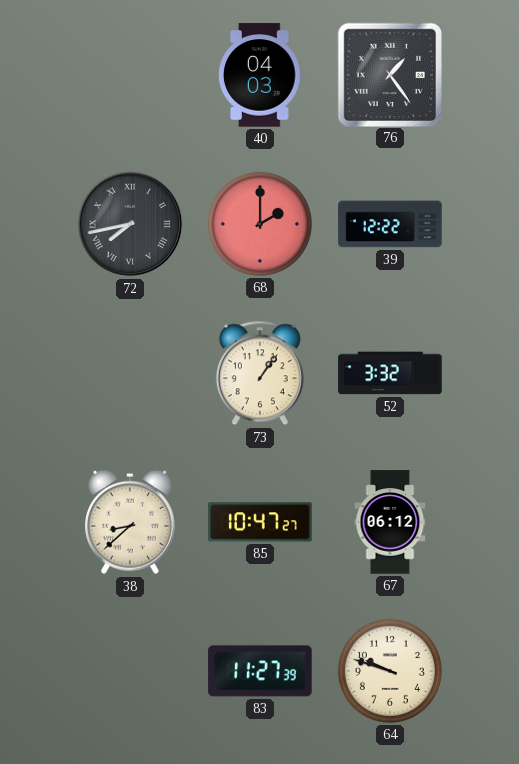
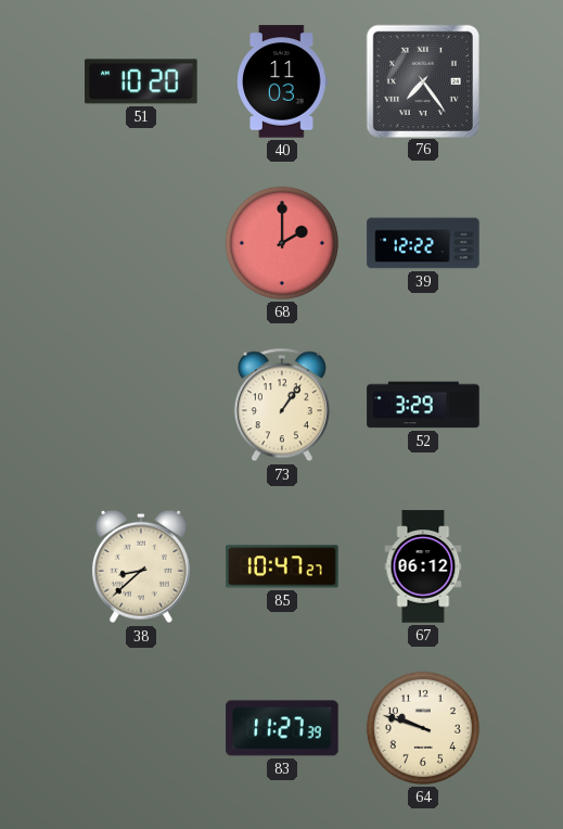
51: none -> 10:20 (141, 81)
40: 04:03 -> 11:03 (282, 81)
76: 1:24 -> 7:24 (422, 80)
72: 7:43 -> none (130, 224)
52: 3:32 -> 3:29 (423, 405)
